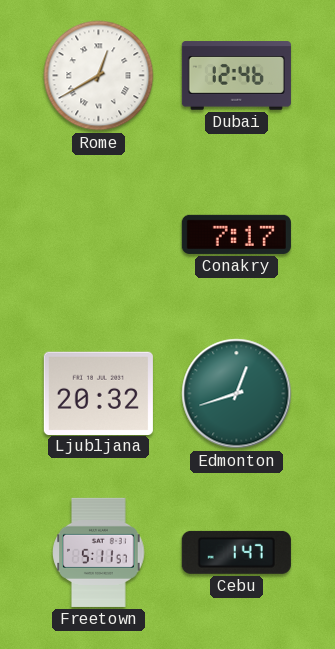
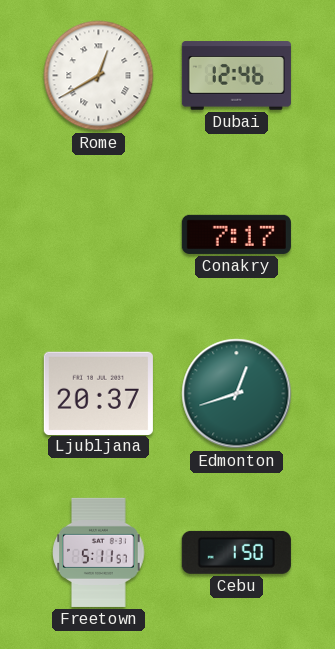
Ljubljana: 20:32 -> 20:37 (98, 393)
Cebu: 1:47 -> 1:50 (236, 552)
